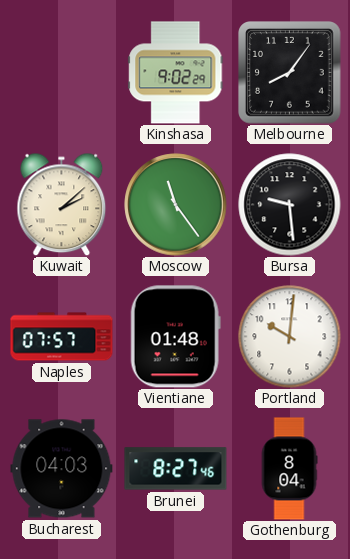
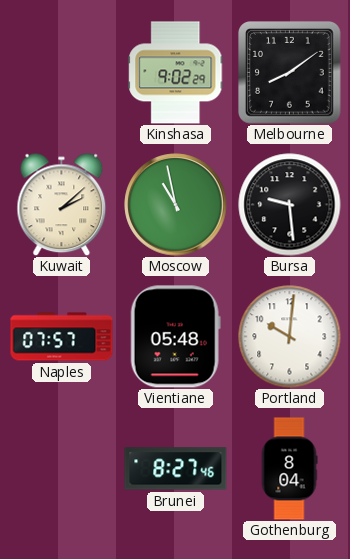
Melbourne: 8:06 -> 8:09 (290, 73)
Moscow: 11:24 -> 10:58 (176, 205)
Vientiane: 01:48 -> 05:48 (175, 337)
Bucharest: 04:03 -> none (62, 469)
